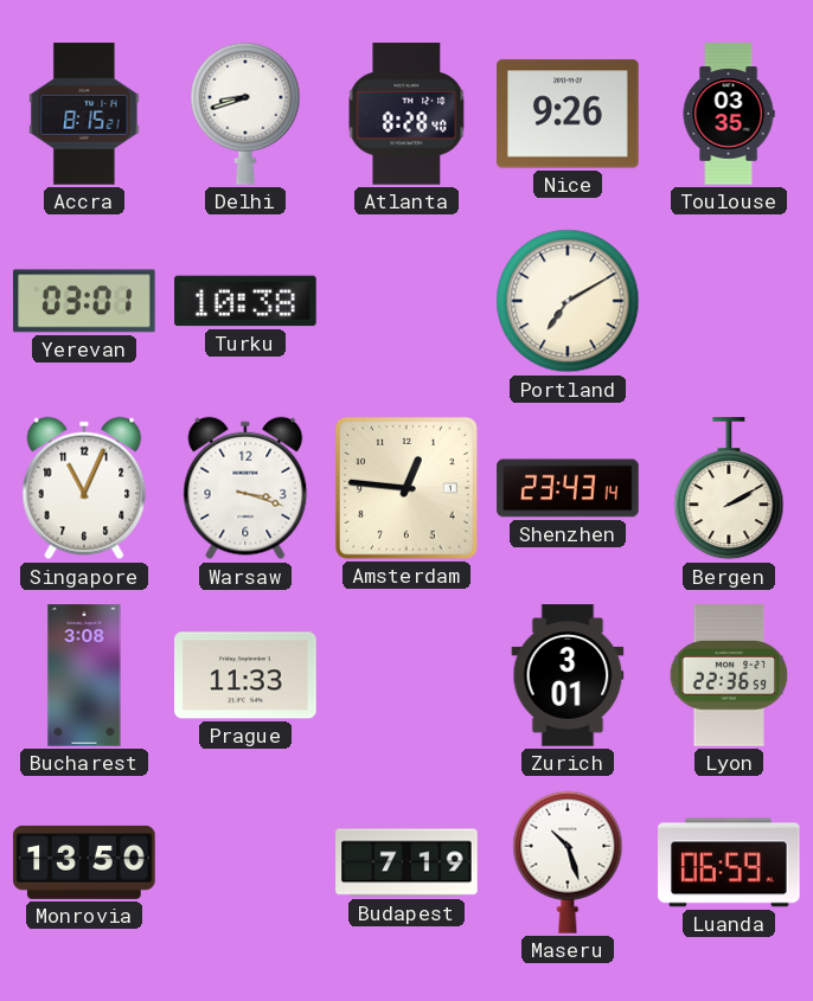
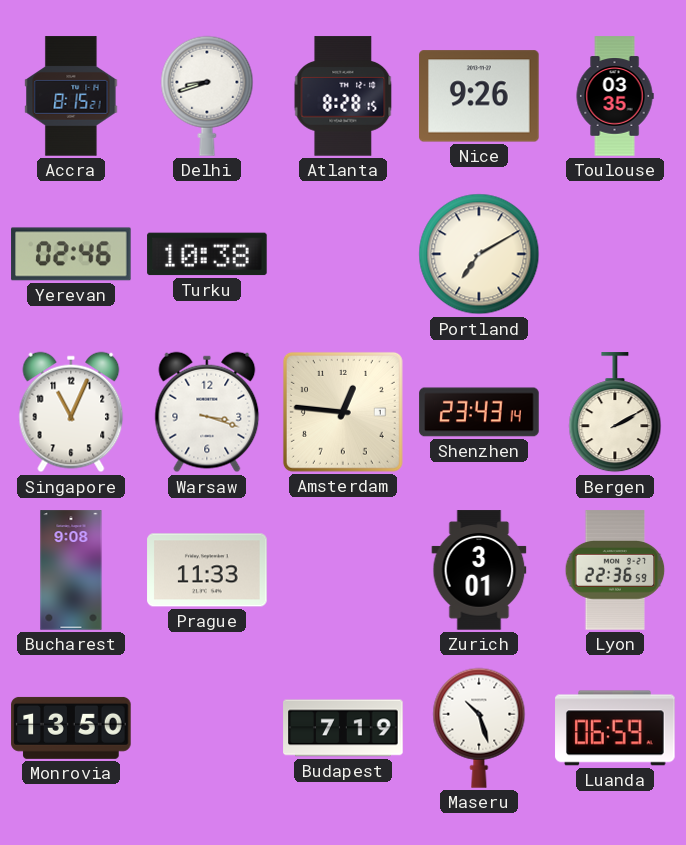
Atlanta: 8:28:40 -> 8:28:15 (343, 96)
Yerevan: 03:01 -> 02:46 (71, 254)
Bucharest: 3:08 -> 9:08 (71, 570)
